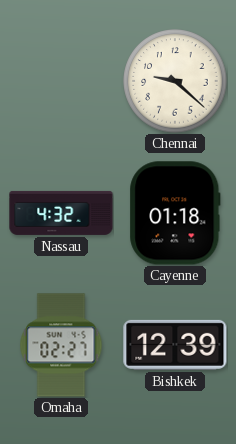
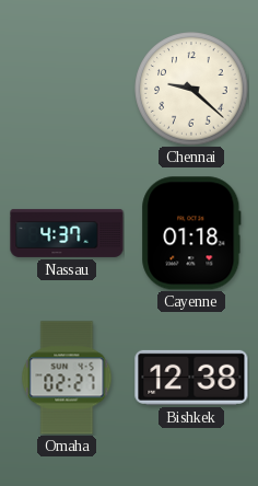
Nassau: 4:32 -> 4:37 (67, 233)
Bishkek: 12:39 -> 12:38 (191, 378)
